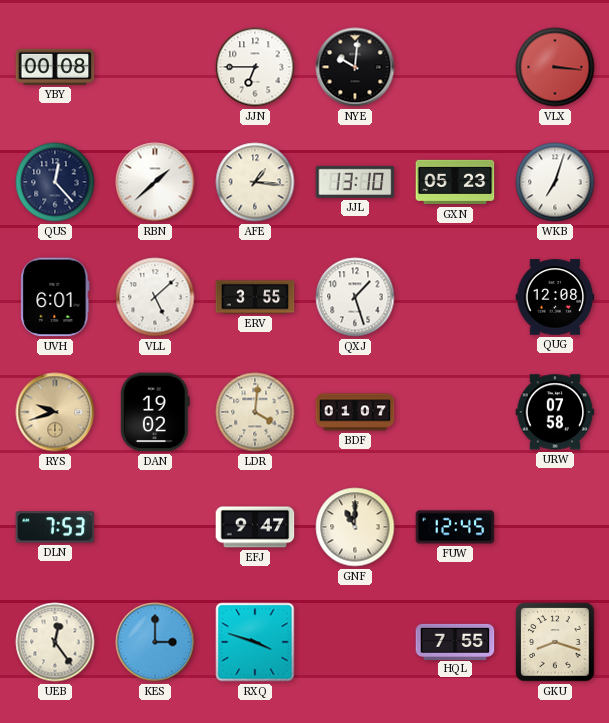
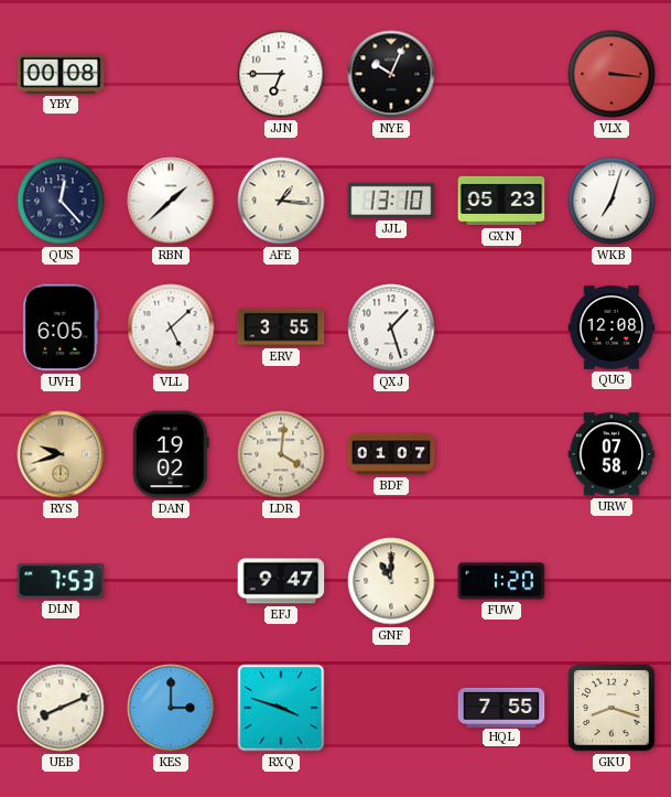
NYE: 10:01 -> 10:04 (391, 74)
UVH: 6:01 -> 6:05 (61, 327)
FUW: 12:45 -> 1:20 (501, 581)
UEB: 12:24 -> 8:11 (61, 708)
